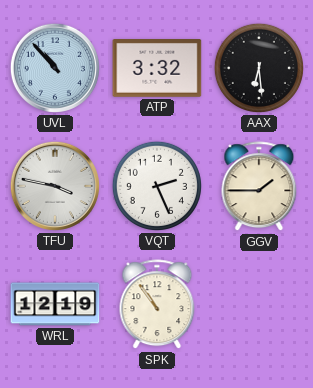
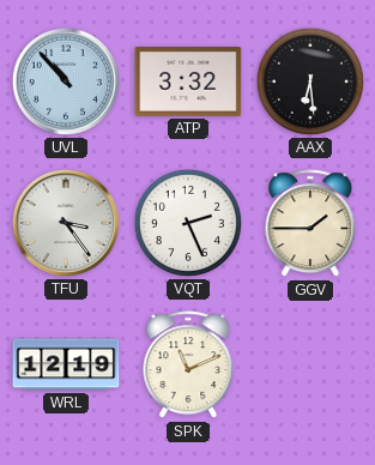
TFU: 3:47 -> 3:24 (66, 223)
SPK: 10:54 -> 11:11 (188, 366)
